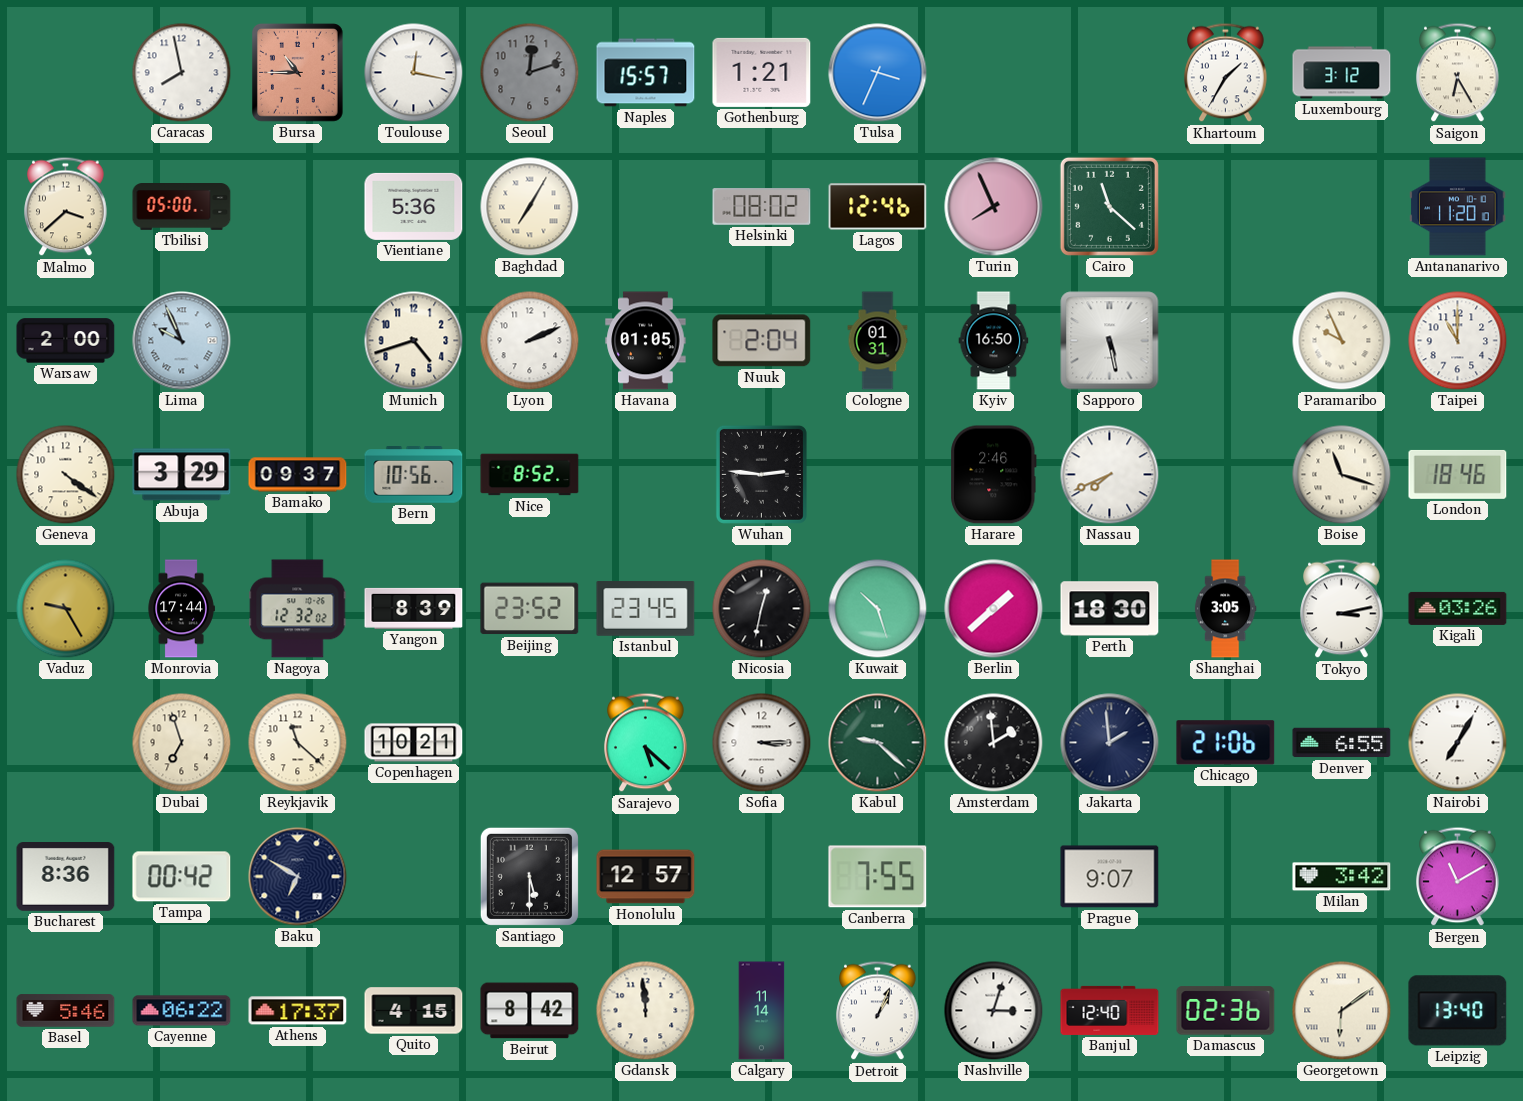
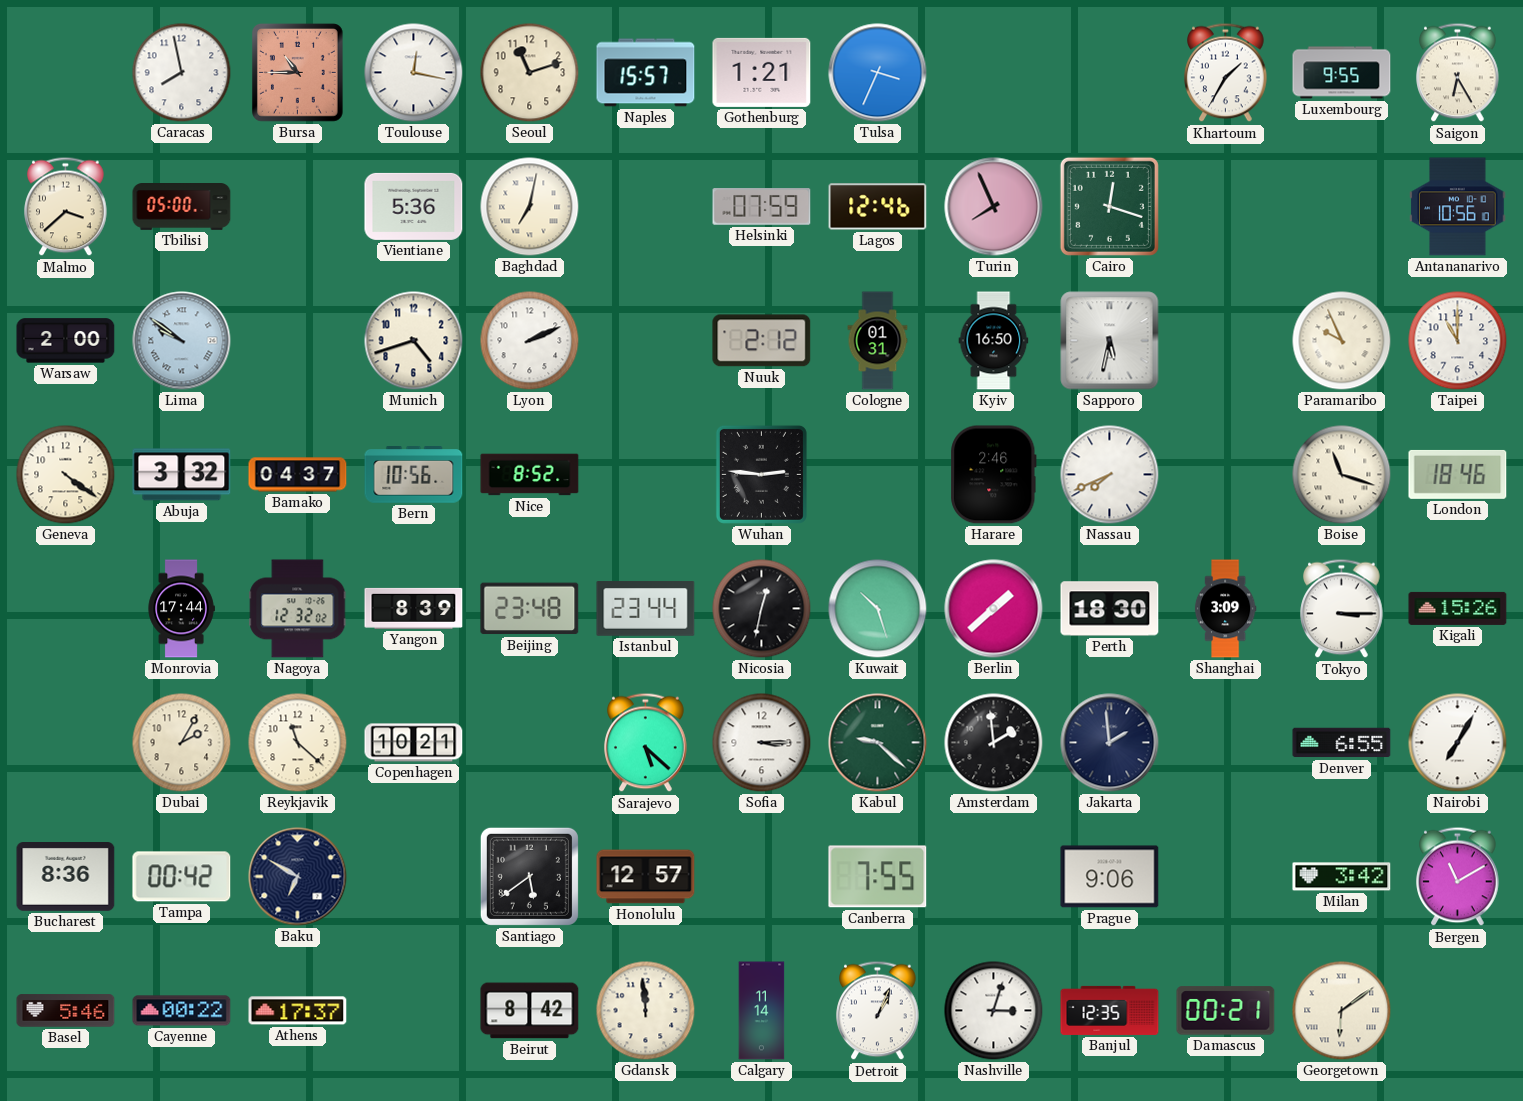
Seoul: 12:12 -> 11:12 (530, 73)
Seoul dial: grey -> cream (530, 73)
Luxembourg: 3:12 -> 9:55 (1342, 73)
Baghdad: 7:05 -> 7:02 (530, 207)
Helsinki: 08:02 -> 07:59 (762, 207)
Cairo: 11:22 -> 12:18 (1109, 206)
Antananarivo: 11:20 -> 10:56 (1458, 207)
Lima: 9:56 -> 9:51 (182, 341)
Havana: 01:05 -> none (646, 341)
Nuuk: 2:04 -> 2:12 (762, 341)
Sapporo: 5:28 -> 5:32 (1110, 341)
Abuja: 3:29 -> 3:32 (182, 475)
Bamako: 09:37 -> 04:37 (298, 475)
Vaduz: 9:25 -> none (66, 609)
Beijing: 23:52 -> 23:48 (530, 609)
Istanbul: 23:45 -> 23:44 (646, 609)
Shanghai: 3:05 -> 3:09 (1225, 609)
Tokyo: 3:13 -> 3:15 (1342, 609)
Kigali: 03:26 -> 15:26 (1458, 608)
Dubai: 6:57 -> 2:05 (182, 743)
Chicago: 21:06 -> none (1226, 743)
Santiago: 5:30 -> 5:39 (529, 876)
Prague: 9:07 -> 9:06 (1110, 877)
Cayenne: 06:22 -> 00:22 (182, 1011)
Quito: 4:15 -> none (414, 1011)
Banjul: 12:40 -> 12:35 (1110, 1010)
Damascus: 02:36 -> 00:21 (1226, 1011)
Leipzig: 13:40 -> none (1458, 1011)
